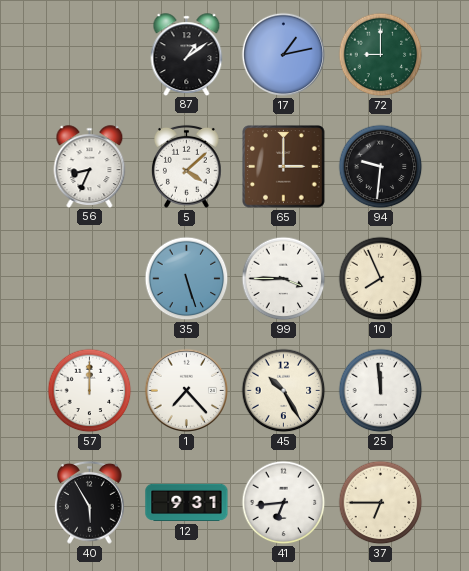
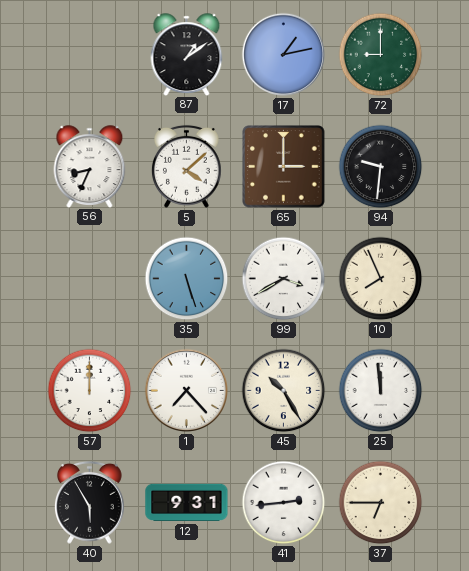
99: 3:45 -> 3:40 (284, 279)
41: 6:44 -> 2:44 (284, 503)
